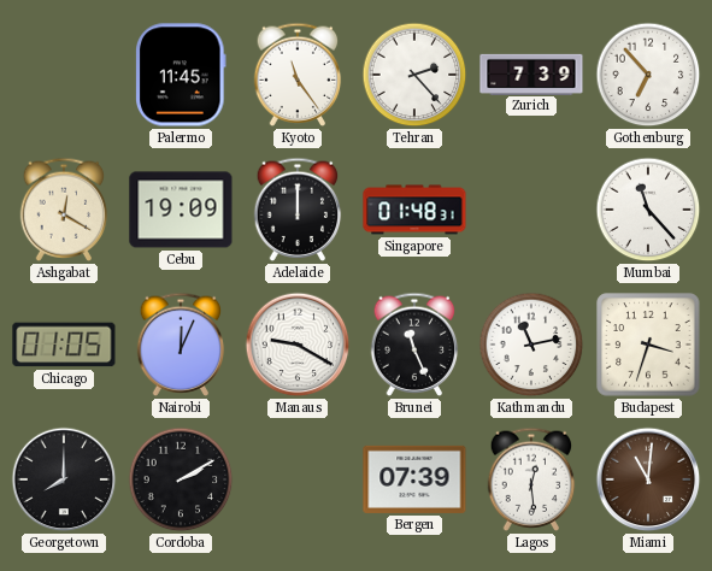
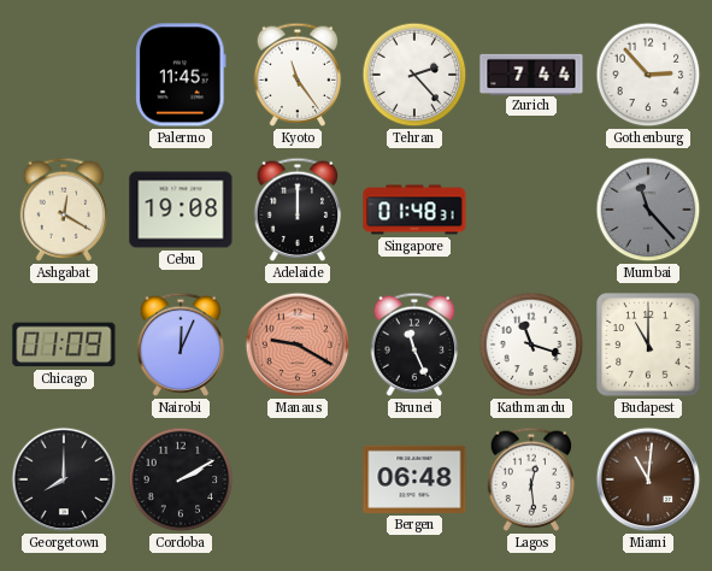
Zurich: 7:39 -> 7:44 (531, 73)
Gothenburg: 6:53 -> 2:53 (648, 75)
Cebu: 19:09 -> 19:08 (181, 210)
Mumbai dial: white -> grey (648, 210)
Chicago: 01:05 -> 01:09 (64, 345)
Manaus dial: white -> salmon (298, 345)
Kathmandu: 11:13 -> 11:18 (531, 345)
Budapest: 3:33 -> 11:00 (648, 345)
Bergen: 07:39 -> 06:48 (414, 479)
